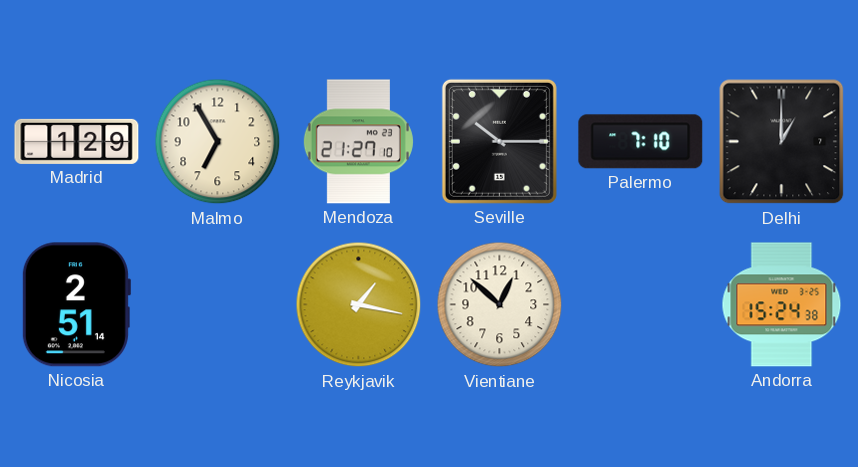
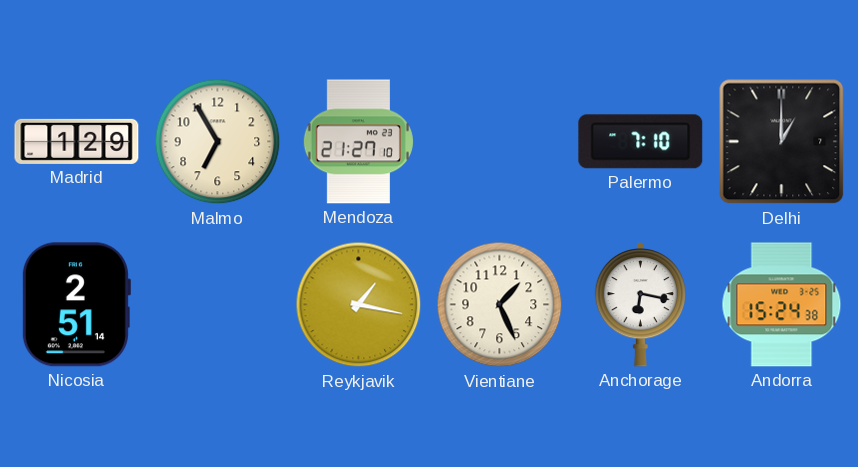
Seville: 10:15 -> none (499, 141)
Vientiane: 12:52 -> 1:26 (500, 305)
Anchorage: none -> 6:17 (640, 304)
